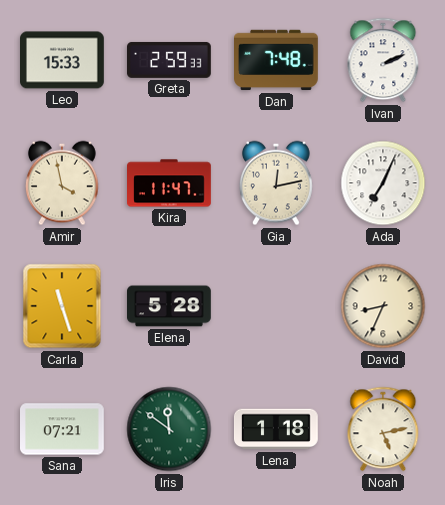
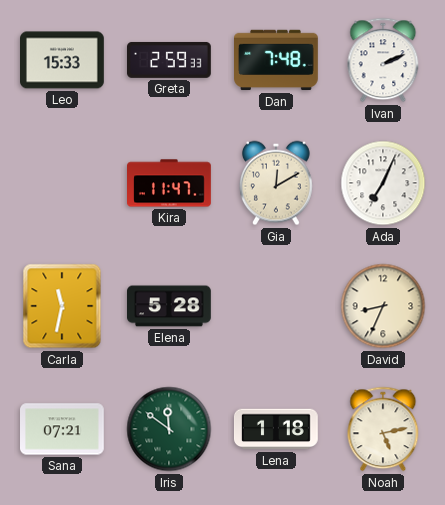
Amir: 3:58 -> none (62, 183)
Gia: 12:13 -> 12:10 (276, 183)
Carla: 11:27 -> 11:32 (62, 306)
